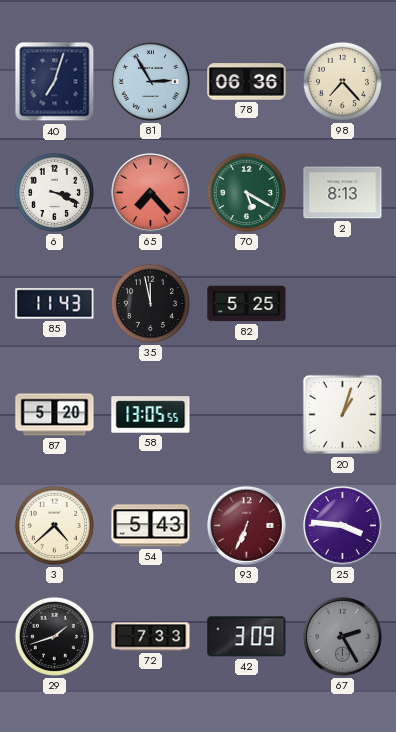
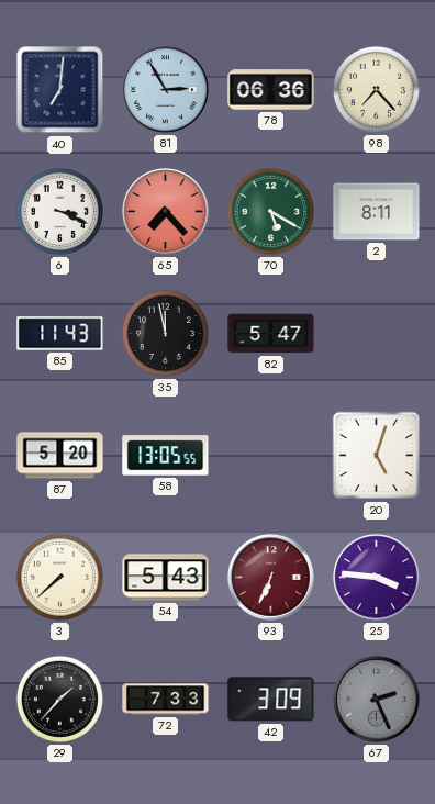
40: 7:03 -> 7:01 (60, 90)
2: 8:13 -> 8:11 (377, 212)
82: 5:25 -> 5:47 (271, 334)
20: 1:03 -> 5:03 (377, 456)
3: 4:38 -> 7:38 (59, 577)
29: 1:42 -> 1:37 (59, 699)
67: 2:25 -> 2:26 (377, 700)
